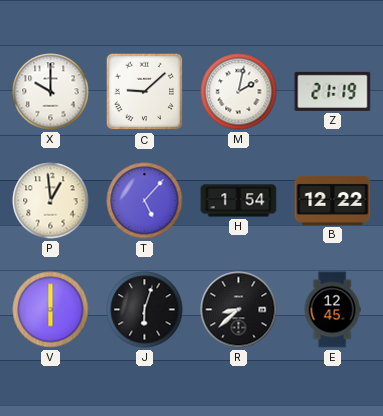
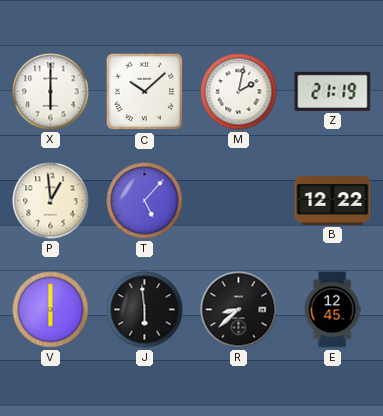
X: 10:00 -> 6:00 (51, 92)
C: 9:08 -> 10:08 (145, 92)
H: 1:54 -> none (239, 201)
J: 6:03 -> 5:59 (145, 310)
